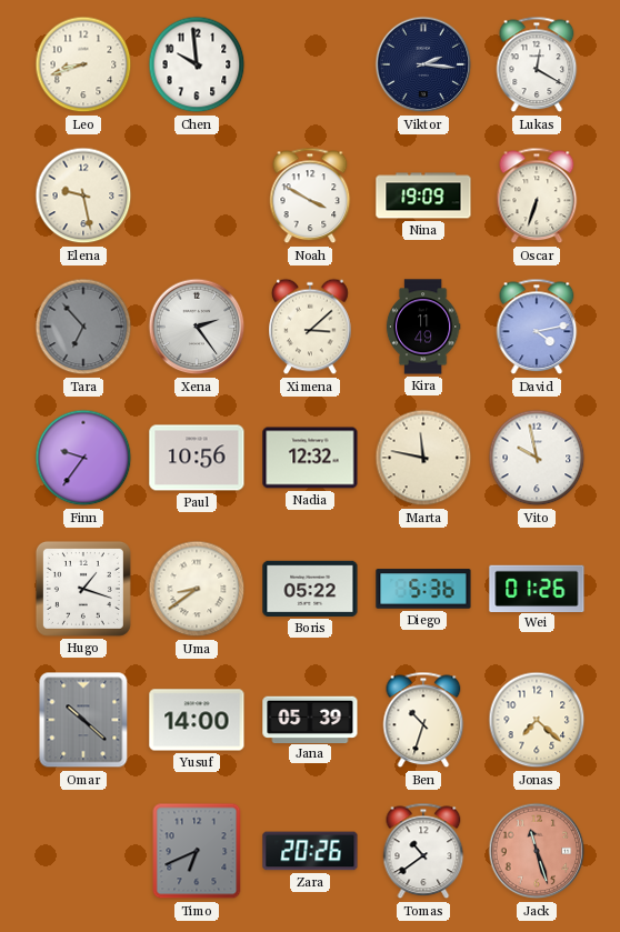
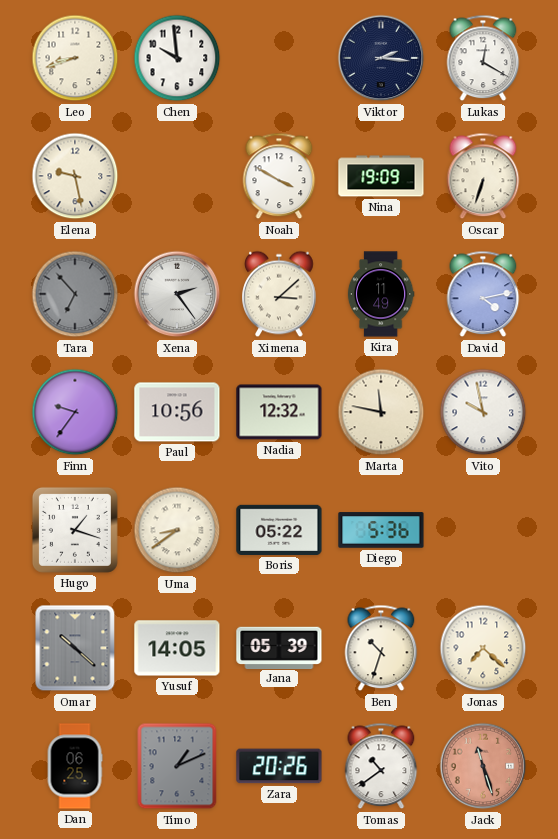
Wei: 01:26 -> none (537, 588)
Yusuf: 14:00 -> 14:05 (177, 648)
Dan: none -> 06:25 (75, 766)
Timo: 6:41 -> 1:11 (177, 766)
